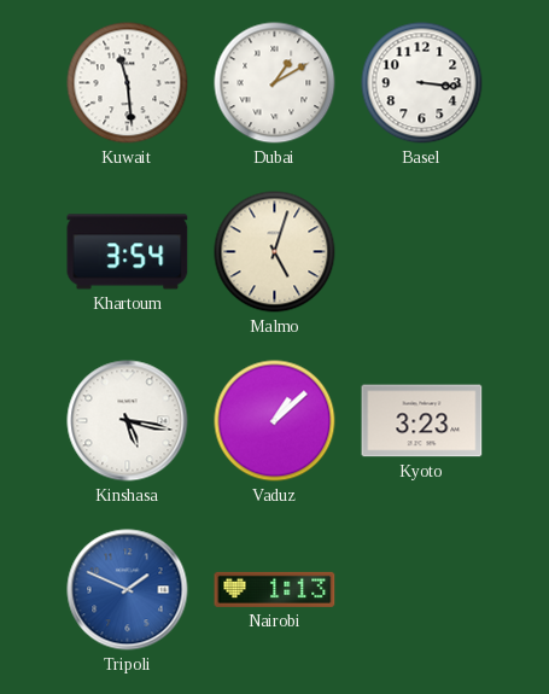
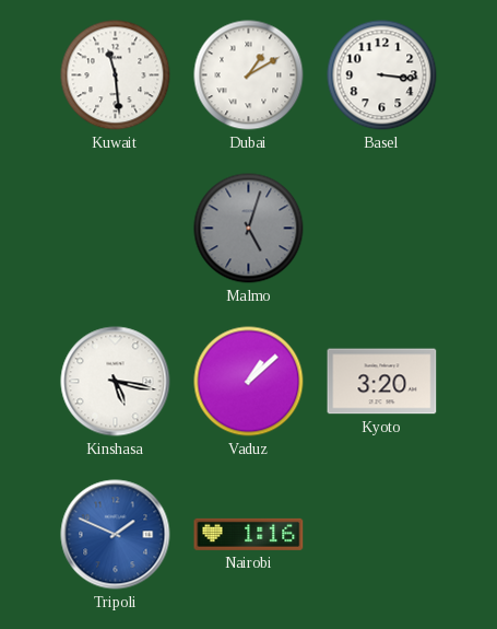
Khartoum: 3:54 -> none (128, 252)
Malmo dial: cream -> grey (249, 229)
Kyoto: 3:23 -> 3:20 (382, 382)
Nairobi: 1:13 -> 1:16 (249, 534)
